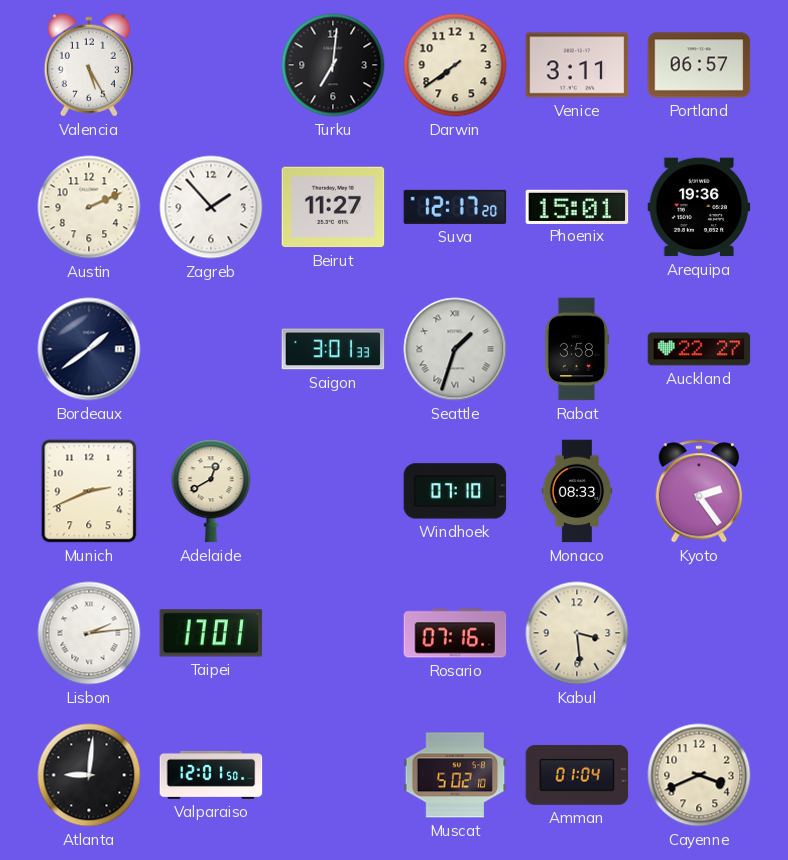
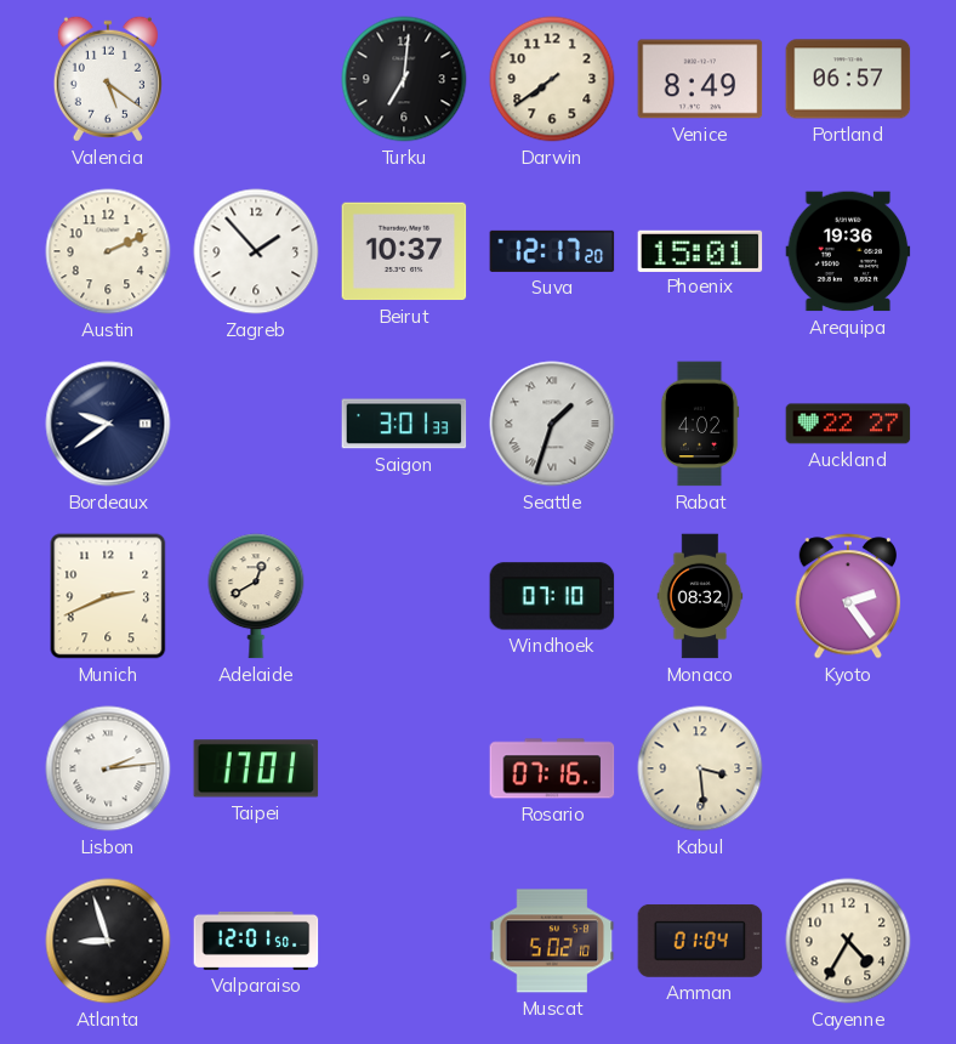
Valencia: 5:25 -> 5:21 (108, 79)
Venice: 3:11 -> 8:49 (700, 79)
Beirut: 11:27 -> 10:37 (404, 251)
Bordeaux: 1:39 -> 9:39 (108, 424)
Rabat: 3:58 -> 4:02 (700, 424)
Monaco: 08:33 -> 08:32 (700, 596)
Atlanta: 9:01 -> 8:57 (108, 941)
Cayenne: 3:41 -> 4:35 (848, 941)
